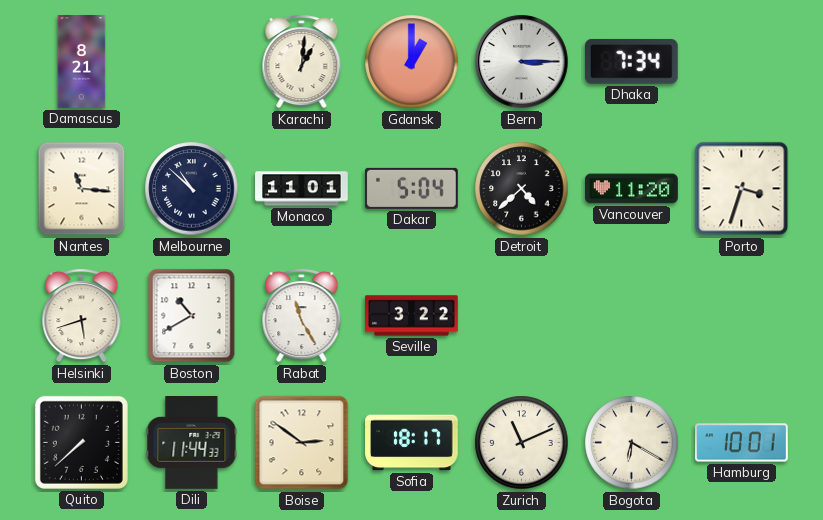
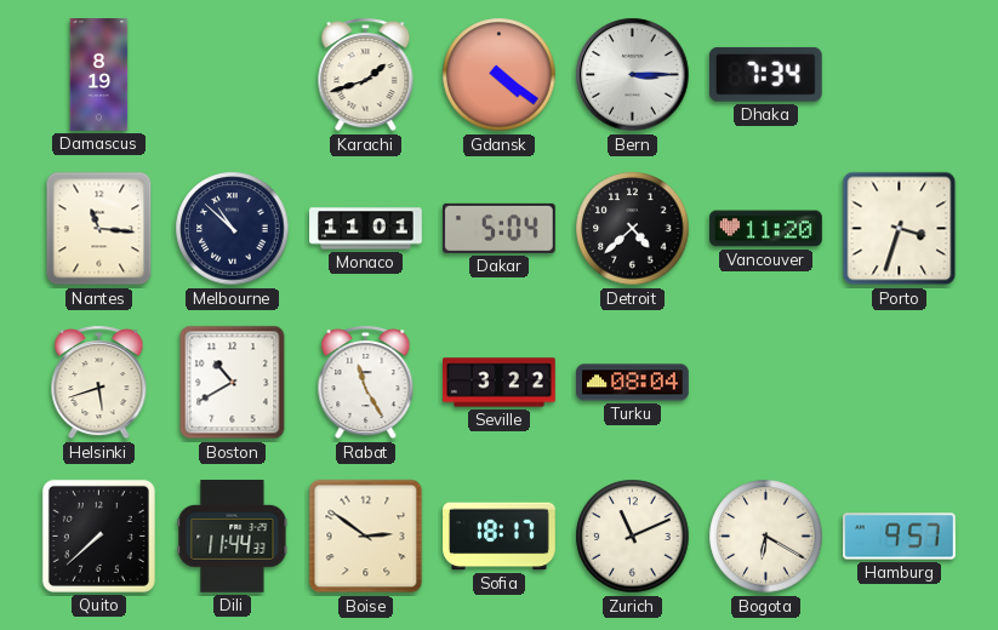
Damascus: 8:21 -> 8:19 (99, 75)
Karachi: 1:01 -> 1:42 (366, 75)
Gdansk: 1:00 -> 4:21 (500, 75)
Turku: none -> 08:04 (633, 383)
Hamburg: 10:01 -> 9:57 (900, 537)
